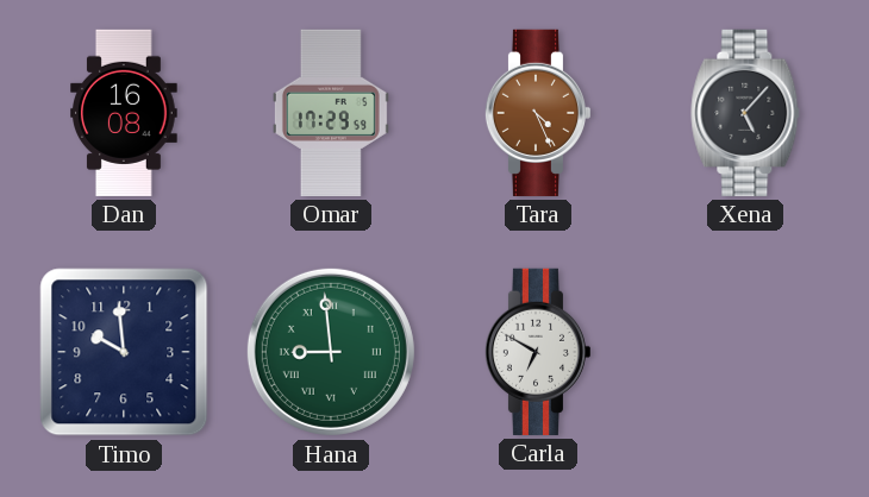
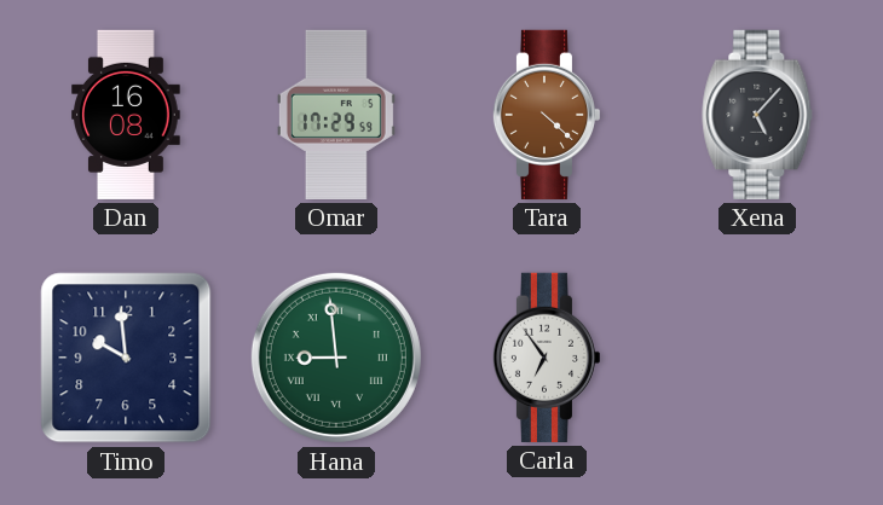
Tara: 4:26 -> 4:22 (546, 115)
Carla: 6:50 -> 6:54 (546, 358)
